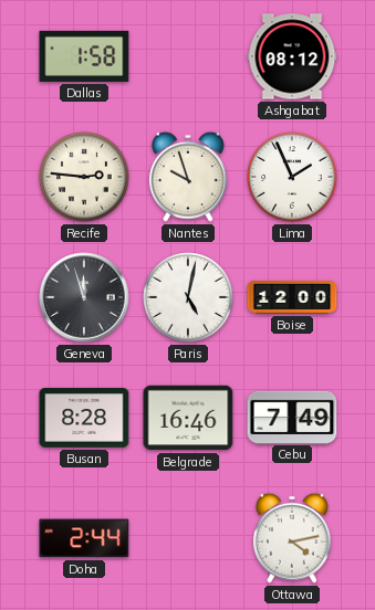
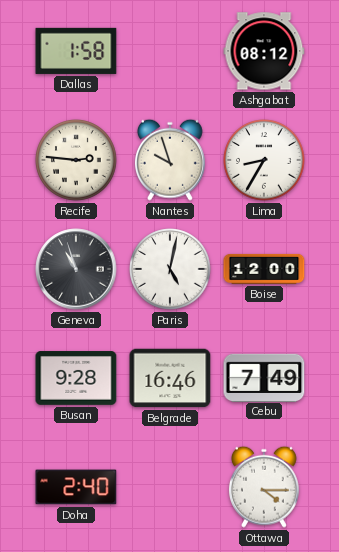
Lima: 1:56 -> 8:35 (264, 160)
Geneva: 11:57 -> 10:57 (76, 269)
Busan: 8:28 -> 9:28 (76, 378)
Doha: 2:44 -> 2:40 (76, 487)
Ottawa: 4:13 -> 4:15 (264, 487)
